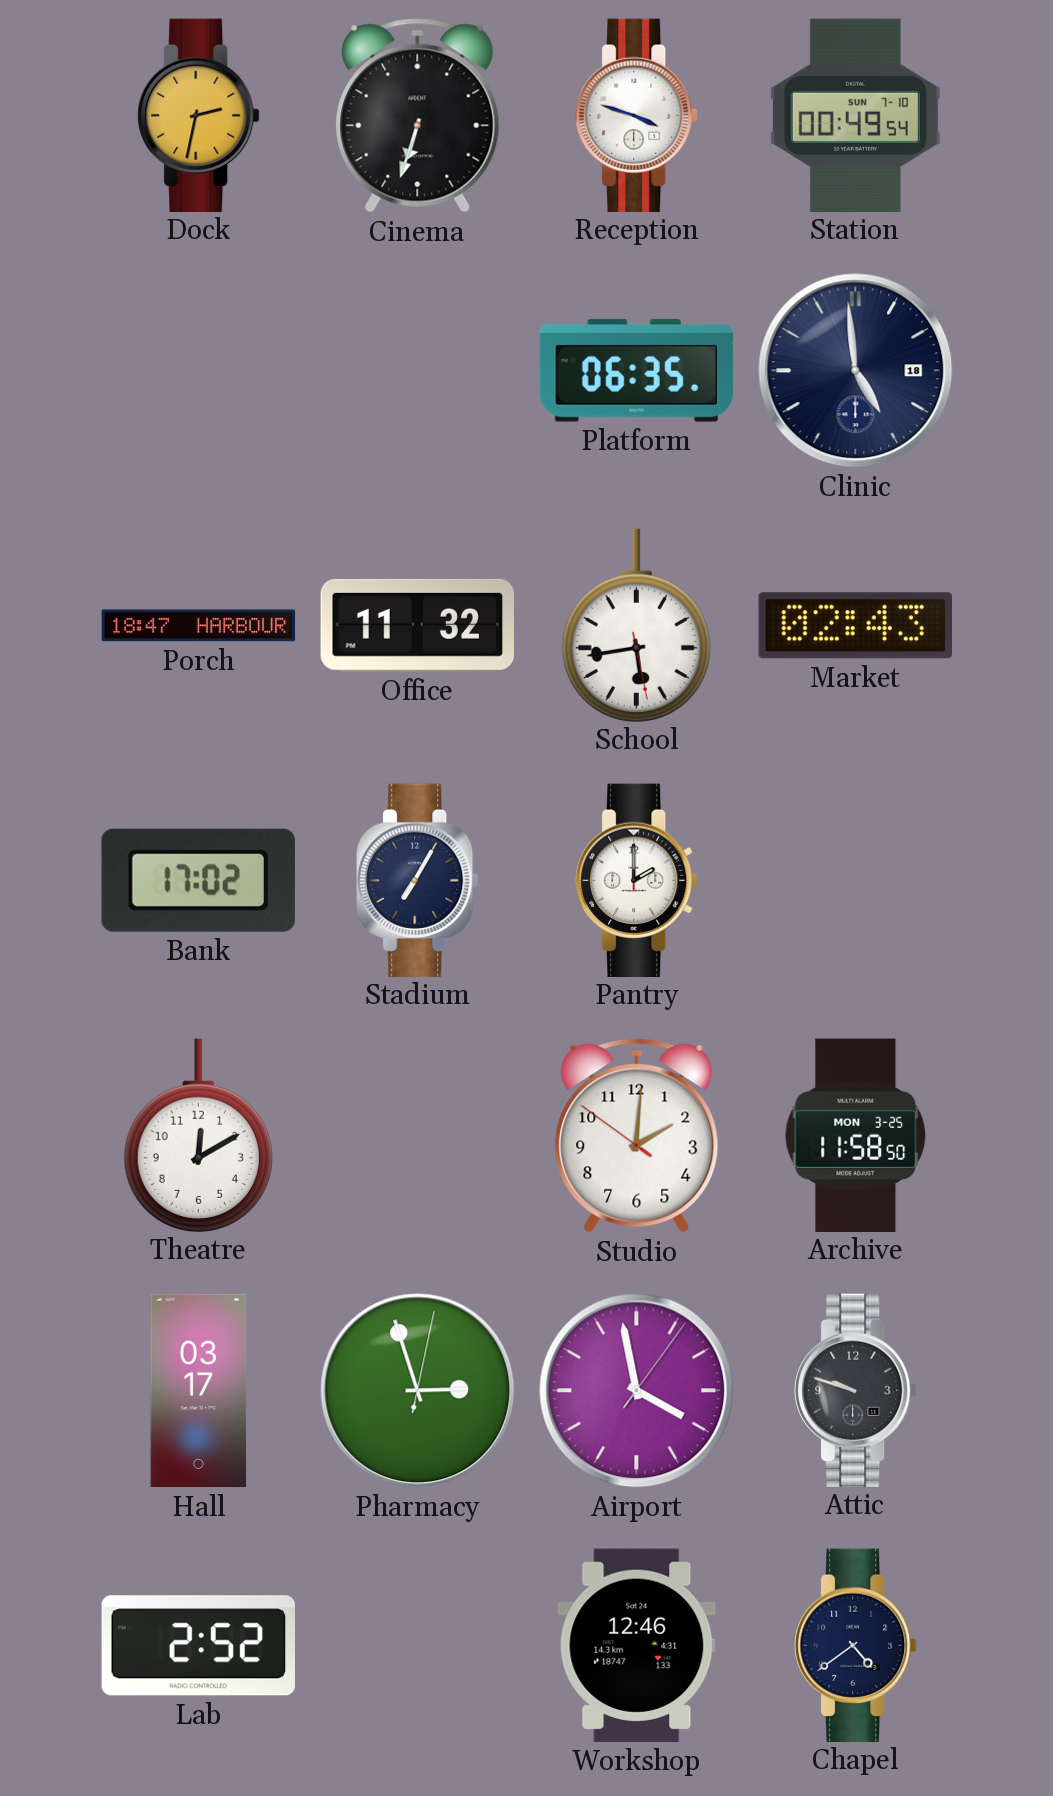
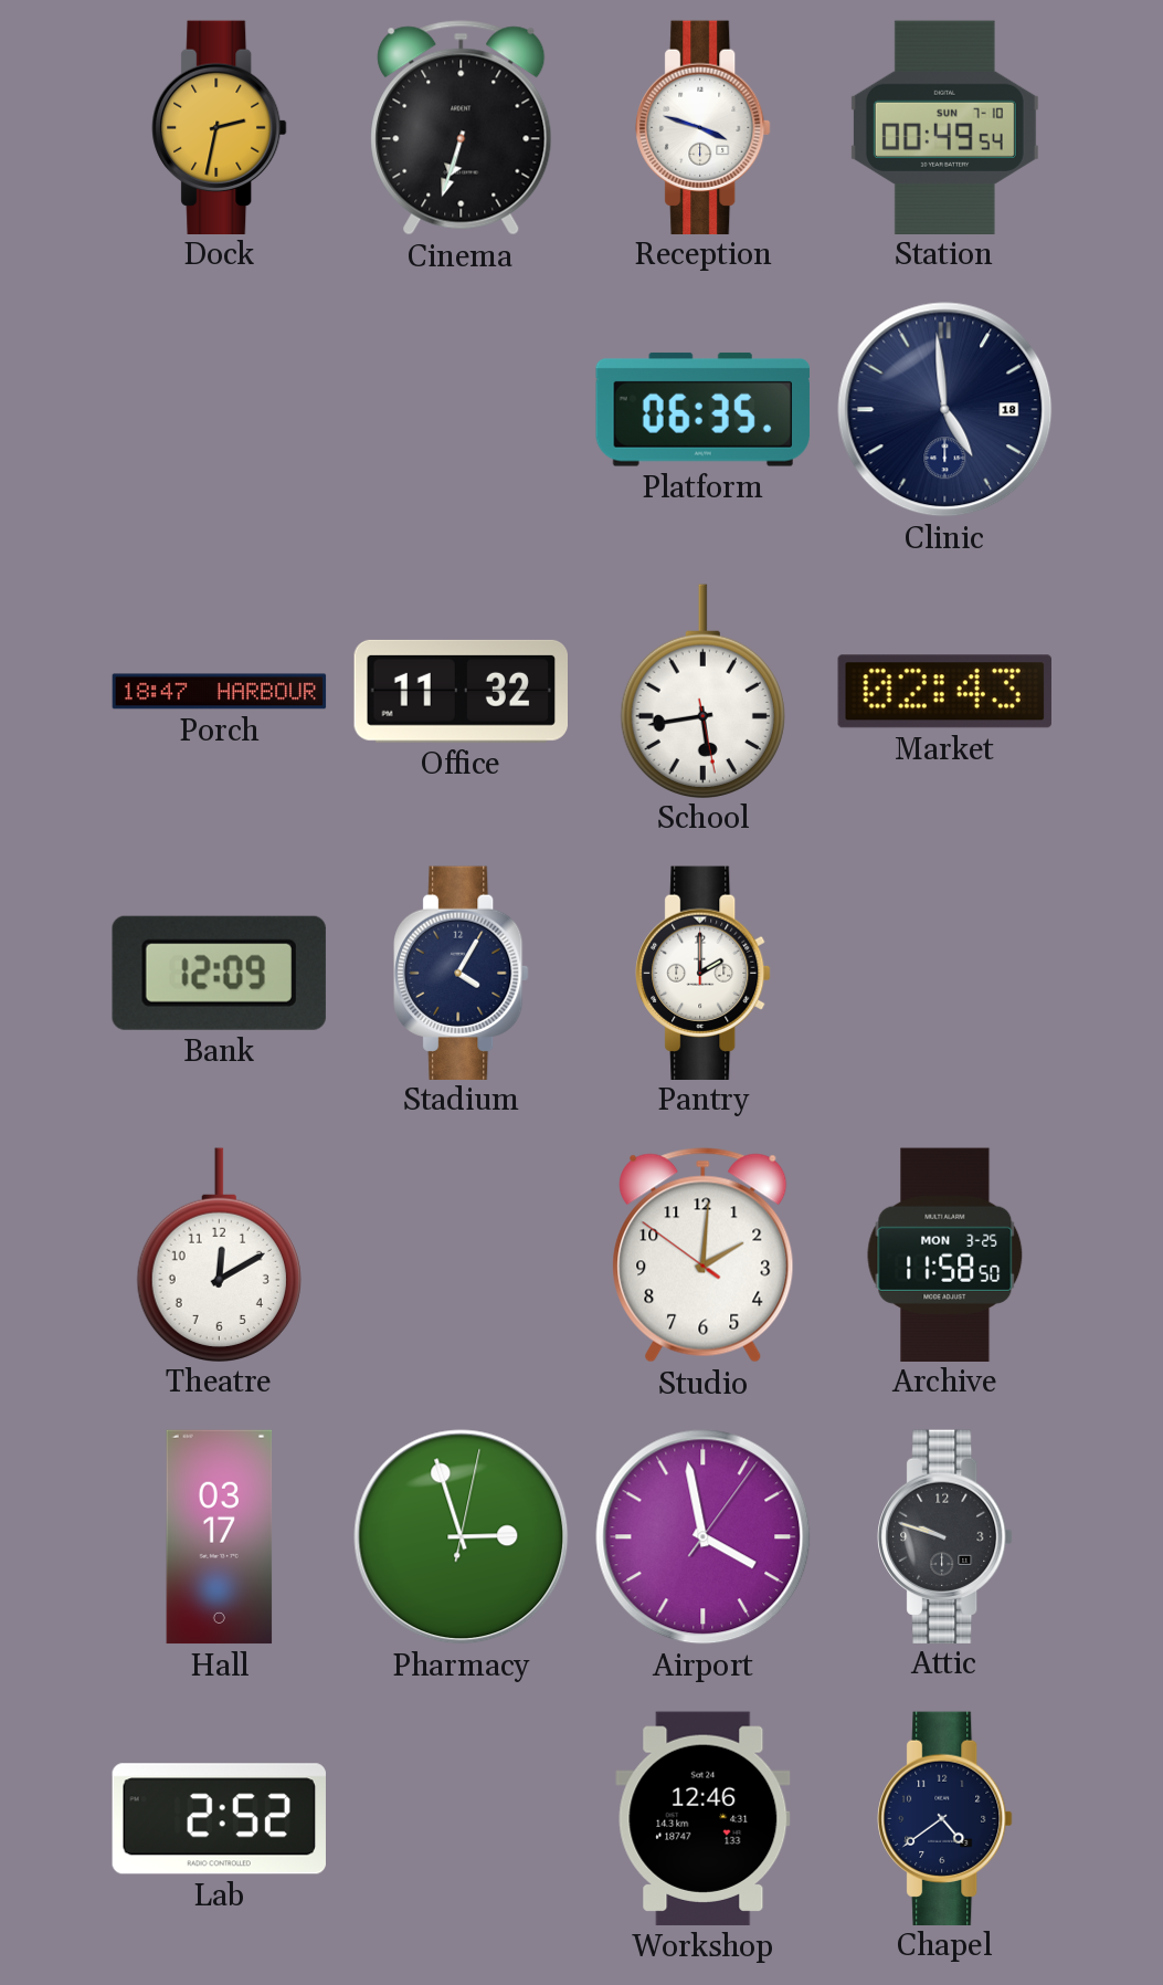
Bank: 17:02 -> 12:09 (219, 973)
Stadium: 7:05 -> 4:05 (462, 973)
